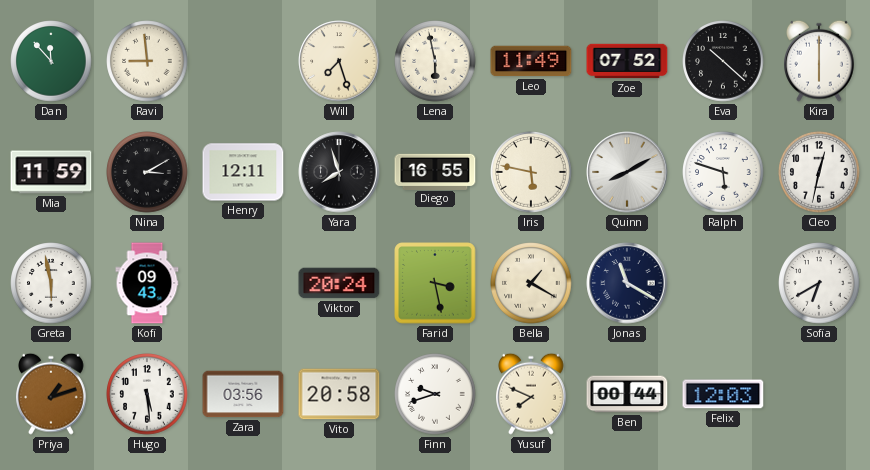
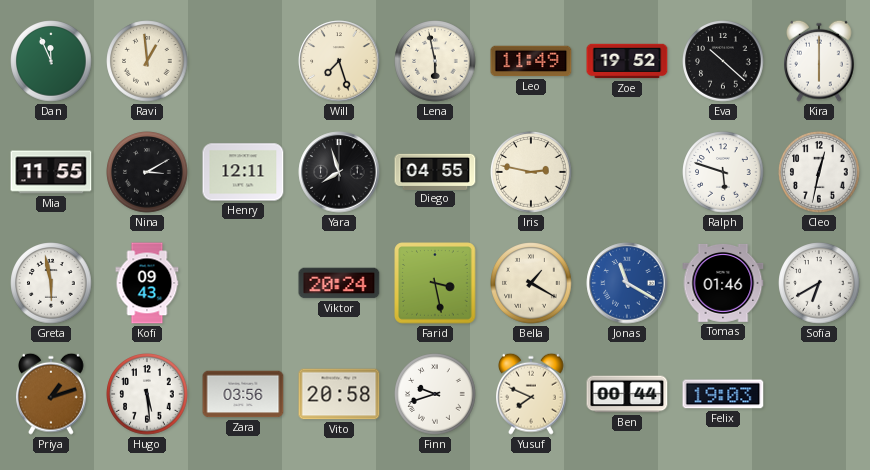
Dan: 11:53 -> 11:56 (51, 61)
Ravi: 8:59 -> 12:59 (147, 61)
Zoe: 07:52 -> 19:52 (627, 61)
Mia: 11:59 -> 11:55 (51, 172)
Diego: 16:55 -> 04:55 (435, 171)
Iris: 5:47 -> 2:47 (531, 172)
Quinn: 8:10 -> none (627, 172)
Jonas dial: navy -> blue (627, 283)
Tomas: none -> 01:46 (723, 283)
Felix: 12:03 -> 19:03 (723, 394)
